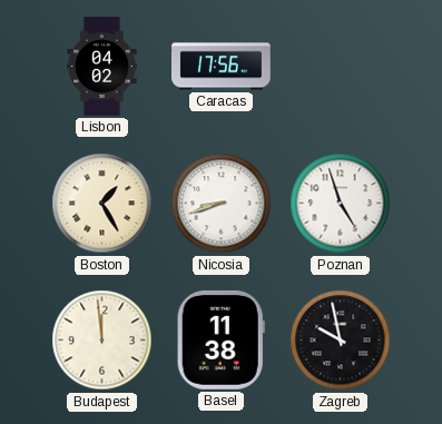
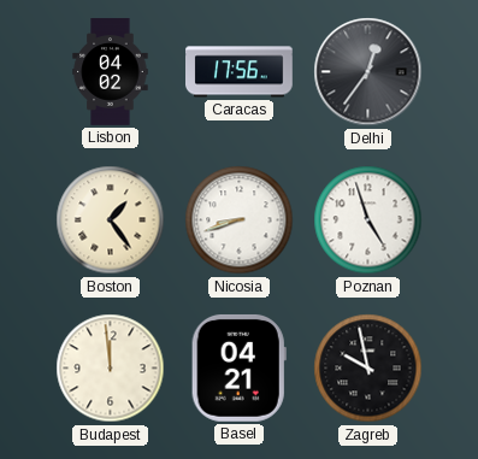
Delhi: none -> 12:36 (368, 72)
Boston: 1:25 -> 1:24 (111, 220)
Basel: 11:38 -> 04:21 (238, 367)
